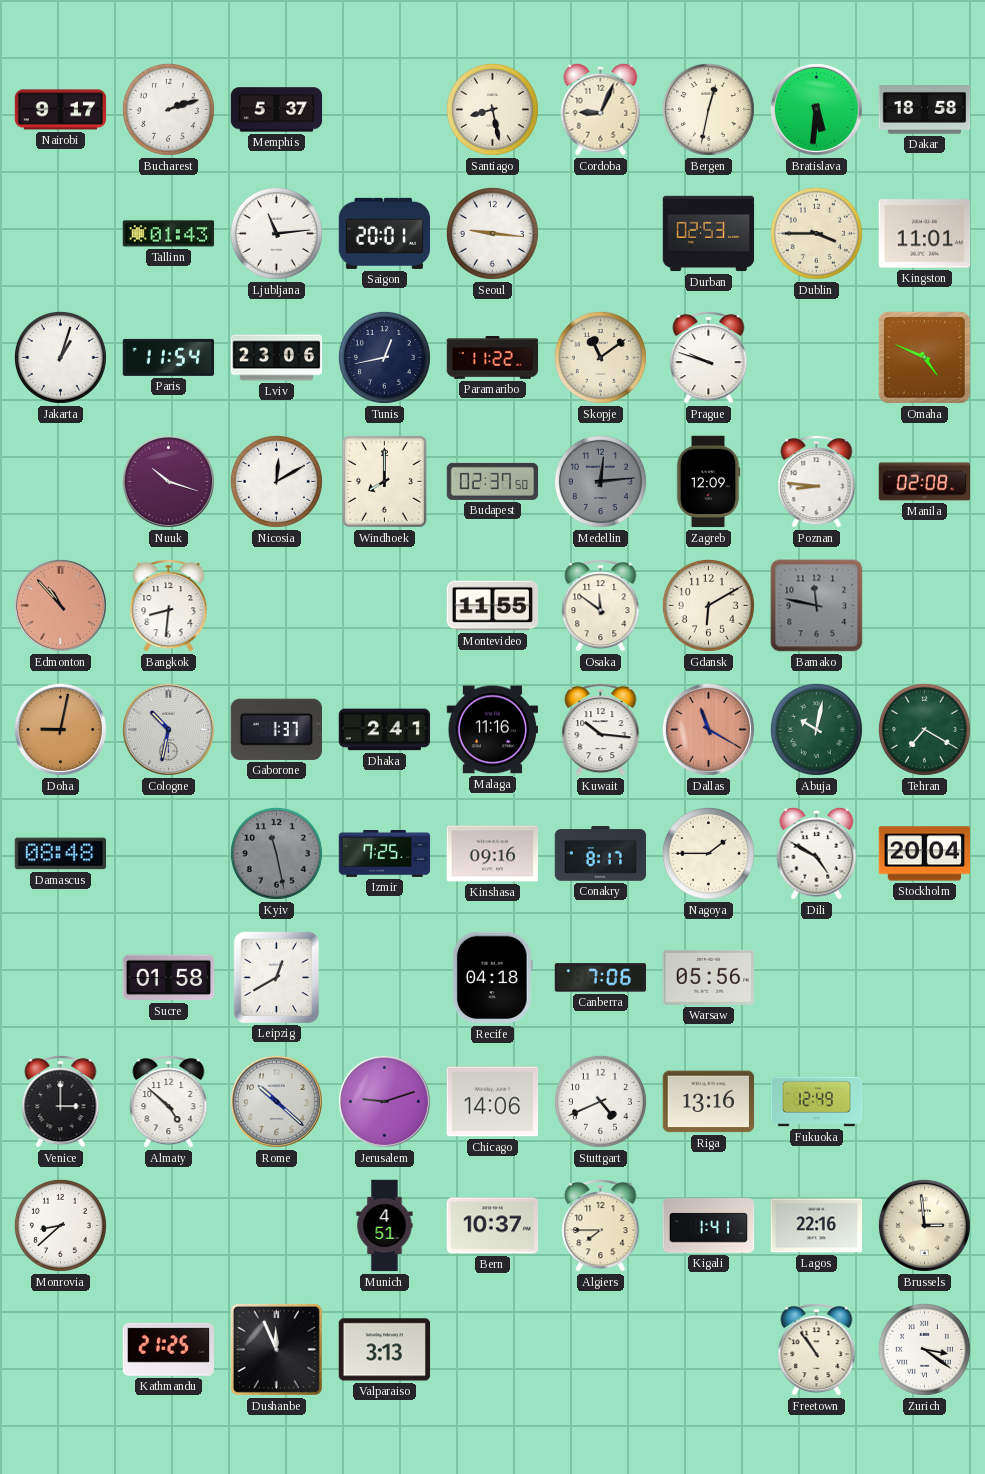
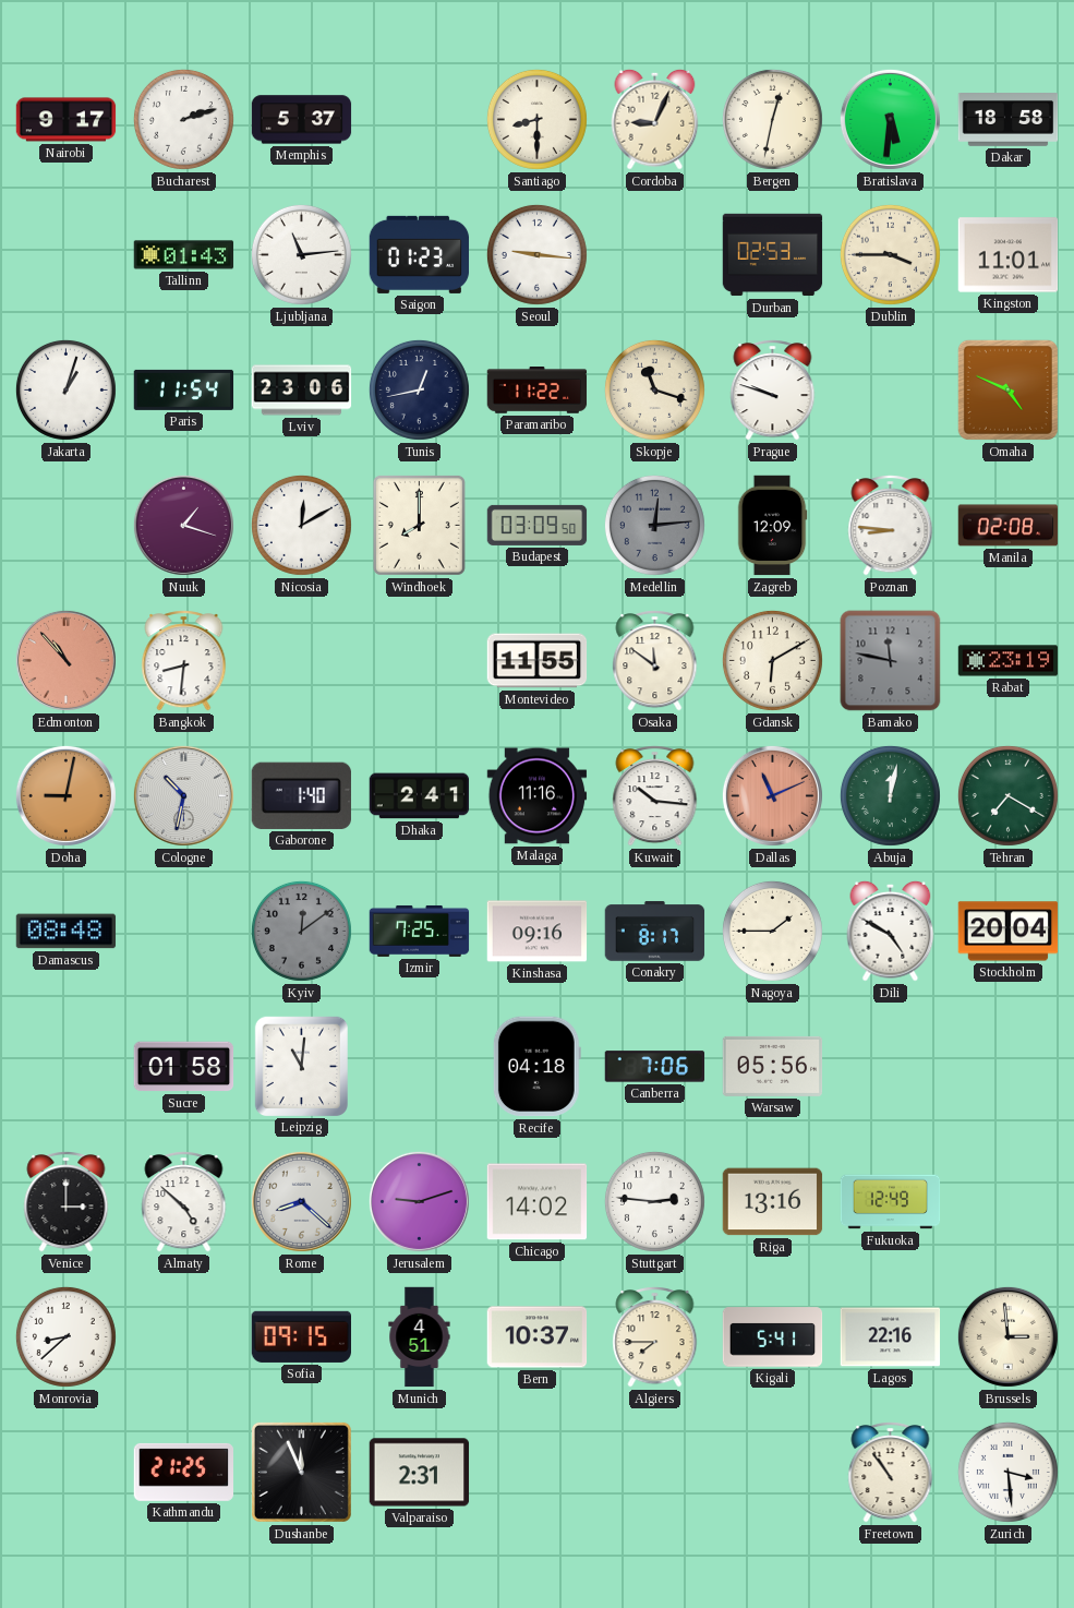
Santiago: 8:28 -> 8:30 (536, 119)
Saigon: 20:01 -> 01:23 (420, 254)
Skopje: 11:09 -> 11:18 (654, 389)
Nuuk: 10:18 -> 1:18 (183, 525)
Budapest: 02:37 -> 03:09 (538, 525)
Rabat: none -> 23:19 (1009, 661)
Gaborone: 1:37 -> 1:40 (301, 795)
Dallas: 11:20 -> 11:11 (772, 795)
Abuja: 10:02 -> 12:02 (890, 795)
Kyiv: 11:28 -> 12:09 (301, 931)
Leipzig: 12:40 -> 11:01 (301, 1066)
Rome: 10:22 -> 8:22 (301, 1201)
Chicago: 14:06 -> 14:02 (538, 1202)
Stuttgart: 4:41 -> 2:46 (654, 1201)
Sofia: none -> 09:15 (302, 1336)
Kigali: 1:41 -> 5:41 (773, 1337)
Valparaiso: 3:13 -> 2:31 (420, 1473)
Zurich: 3:21 -> 3:29 (1007, 1472)
